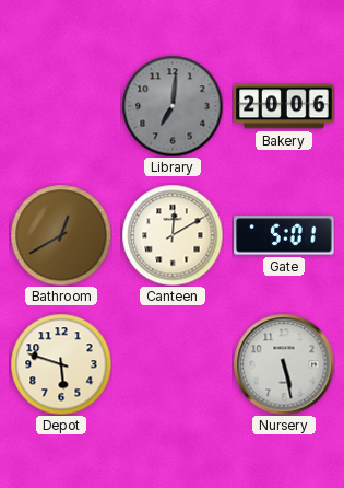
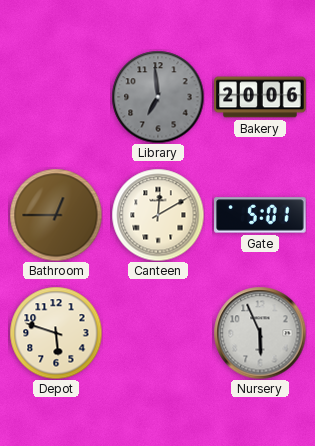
Library: 7:01 -> 6:59 (158, 97)
Bathroom: 12:40 -> 12:45 (56, 215)
Nursery: 5:28 -> 5:56 (260, 333)
